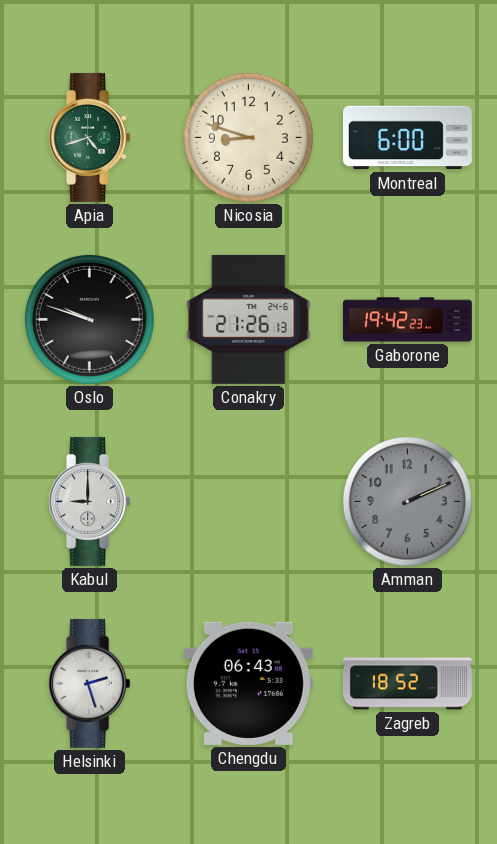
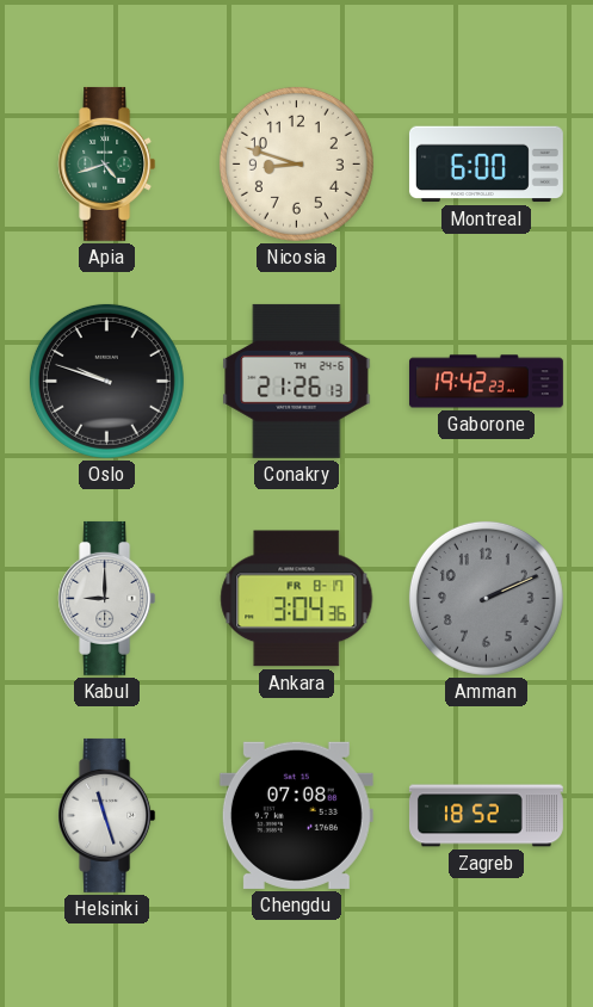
Ankara: none -> 3:04 (297, 599)
Helsinki: 2:27 -> 11:27 (107, 815)
Chengdu: 06:43 -> 07:08 (296, 815)
